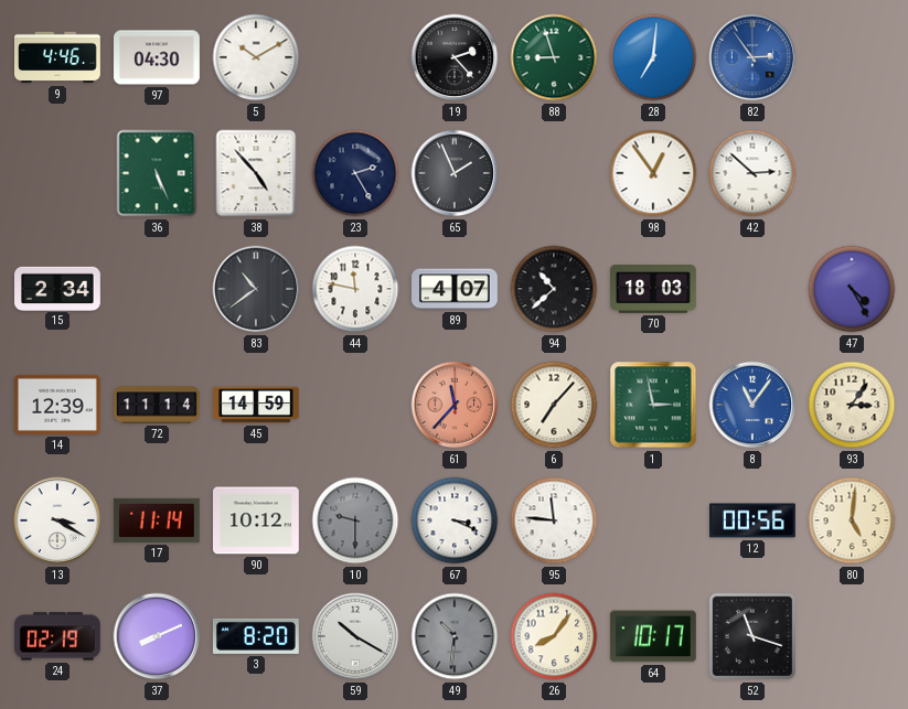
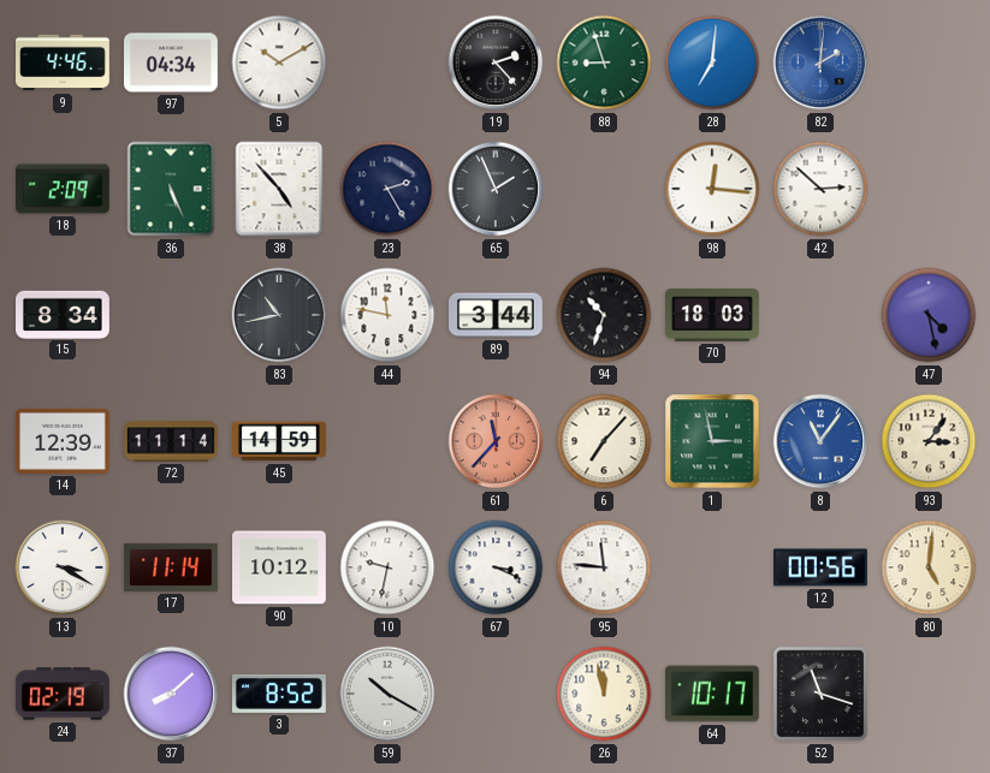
97: 04:30 -> 04:34 (172, 63)
82: 2:54 -> 2:01 (820, 63)
18: none -> 2:09 (64, 189)
98: 12:54 -> 12:16 (712, 189)
15: 2:34 -> 8:34 (64, 314)
83: 10:39 -> 10:43 (279, 315)
89: 4:07 -> 3:44 (497, 315)
94: 10:38 -> 10:33 (604, 315)
47: 4:25 -> 4:28 (929, 315)
10: 9:30 -> 9:32 (387, 567)
10 dial: grey -> white (387, 567)
37: 8:11 -> 8:08 (171, 694)
3: 8:20 -> 8:52 (279, 694)
49: 10:31 -> none (455, 636)
26: 8:06 -> 11:58 (604, 694)
